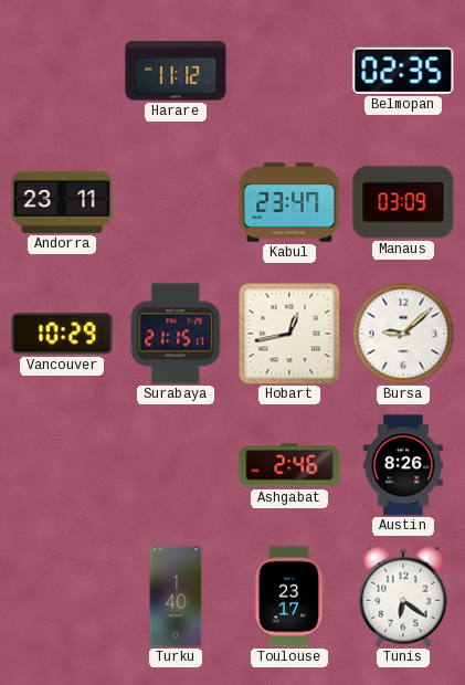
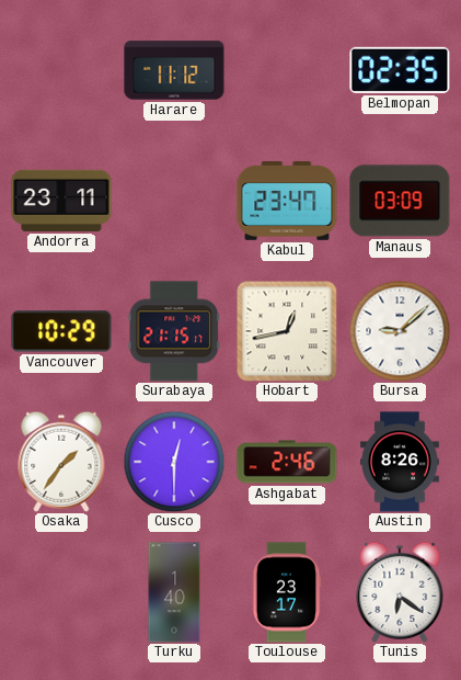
Osaka: none -> 1:36 (61, 462)
Cusco: none -> 12:30 (174, 462)
